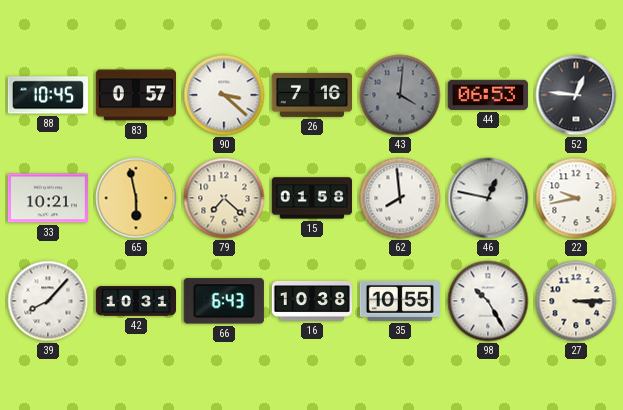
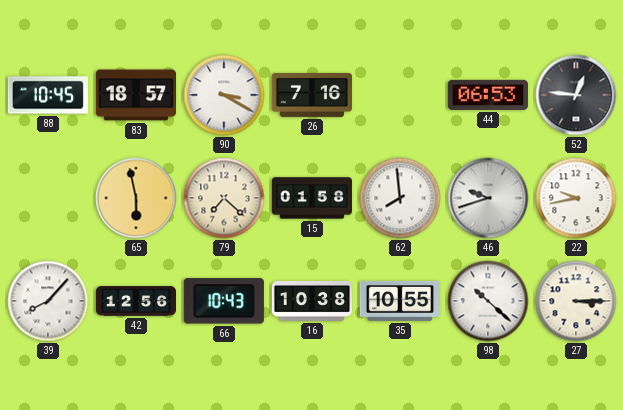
83: 0:57 -> 18:57 (135, 95)
90: 3:22 -> 3:20 (224, 95)
43: 4:01 -> none (400, 95)
33: 10:21 -> none (48, 198)
46: 12:47 -> 9:42 (488, 198)
42: 10:31 -> 12:56 (135, 301)
66: 6:43 -> 10:43 (224, 301)
98: 10:25 -> 10:22 (488, 301)
